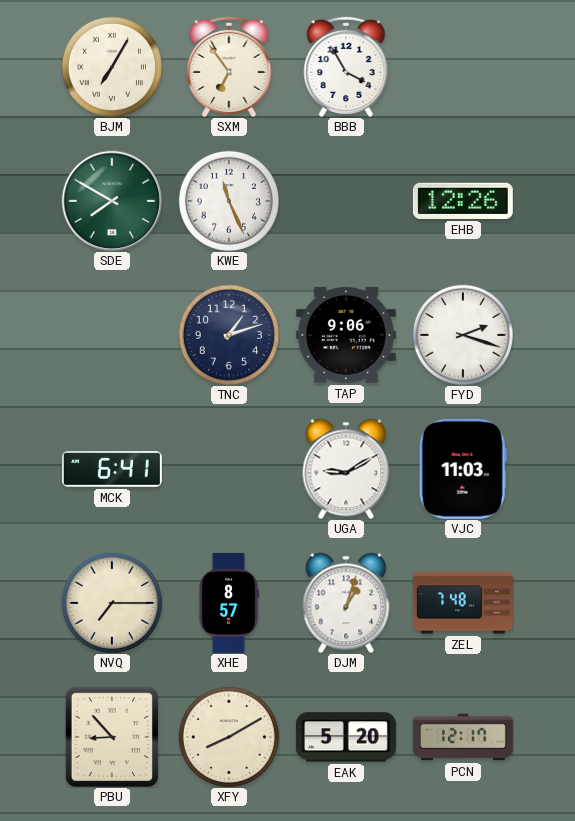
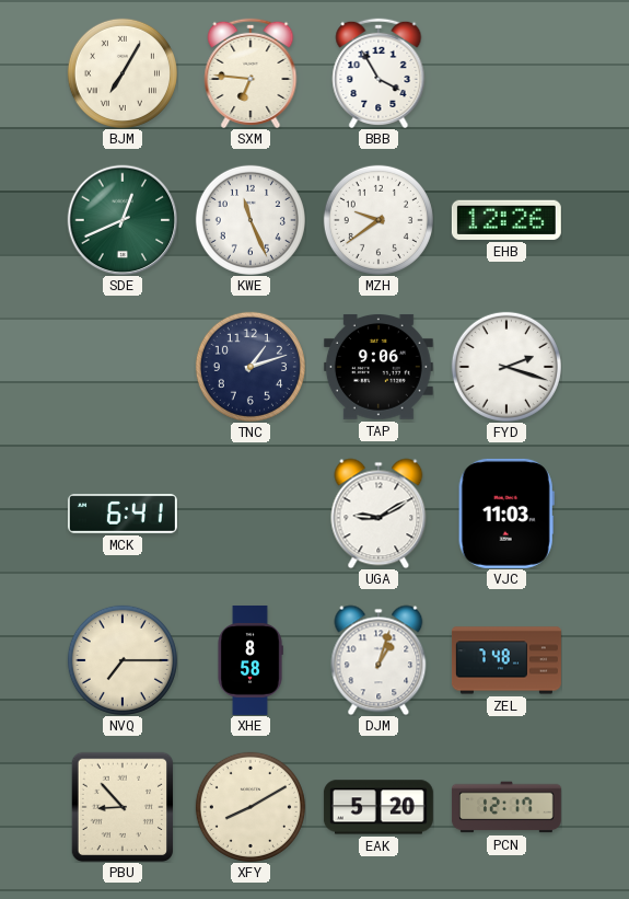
SXM: 6:54 -> 6:46 (251, 73)
SDE: 7:50 -> 12:41 (123, 220)
MZH: none -> 9:39 (378, 220)
XHE: 8:57 -> 8:58 (251, 660)
